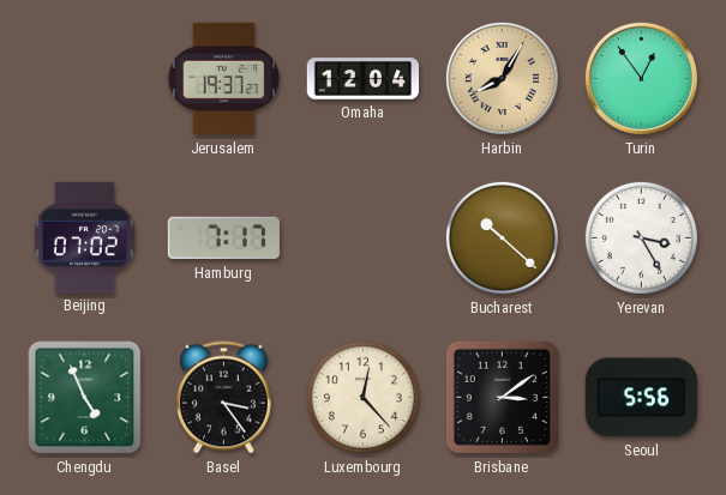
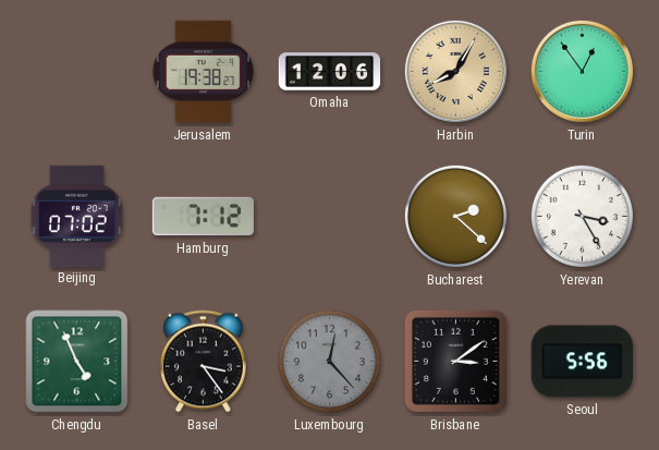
Jerusalem: 19:37 -> 19:38 (203, 72)
Omaha: 12:04 -> 12:06 (330, 72)
Hamburg: 7:17 -> 7:12 (203, 217)
Bucharest: 10:22 -> 2:22 (455, 216)
Luxembourg dial: cream -> grey (329, 361)
